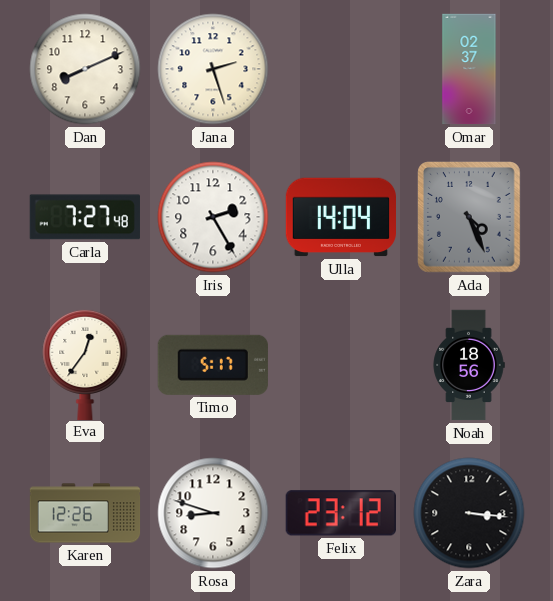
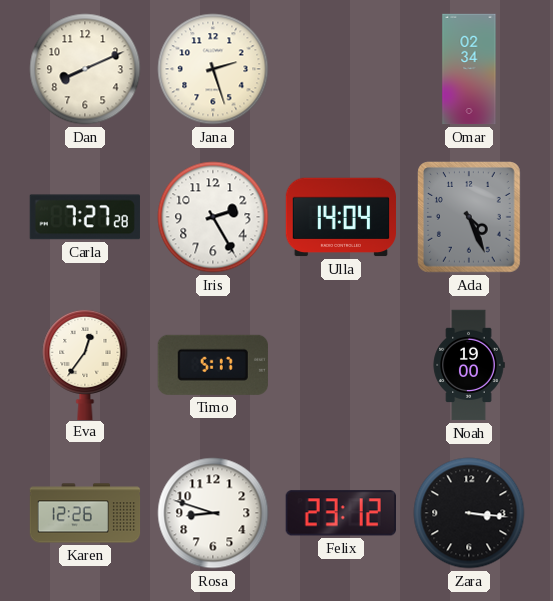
Omar: 02:37 -> 02:34 (469, 69)
Carla: 7:27:48 -> 7:27:28 (85, 217)
Noah: 18:56 -> 19:00 (469, 365)
